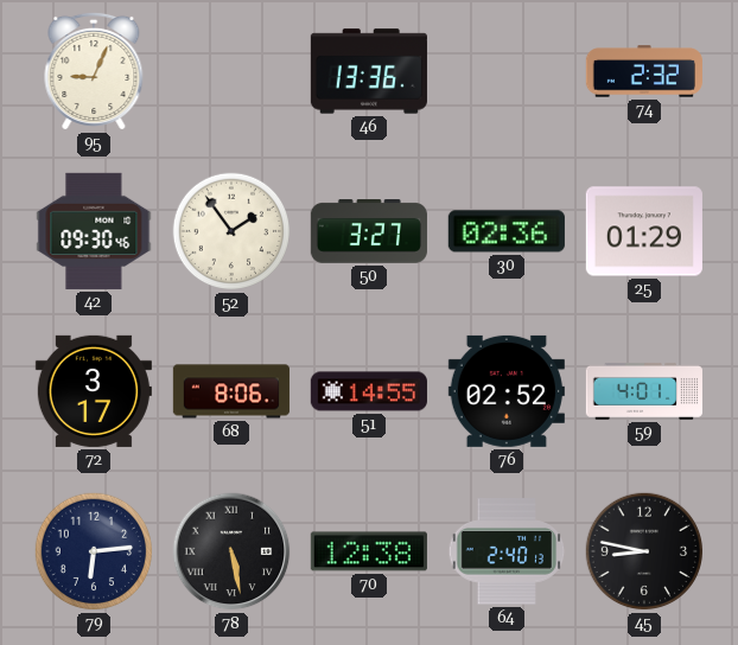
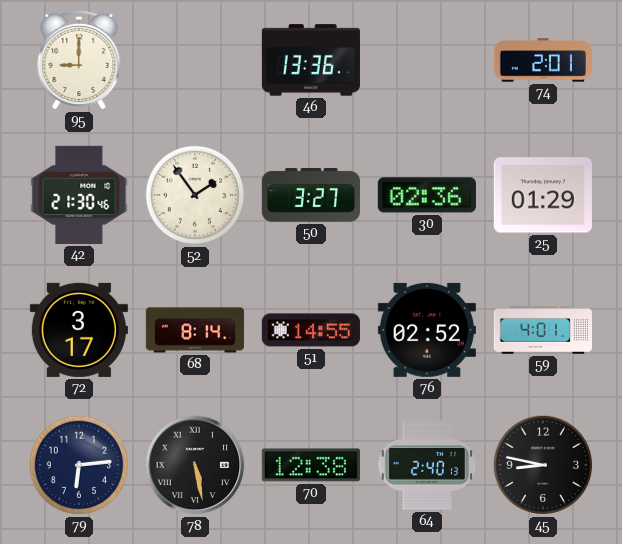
95: 9:04 -> 9:00 (79, 60)
74: 2:32 -> 2:01 (543, 60)
42: 09:30 -> 21:30 (79, 195)
68: 8:06 -> 8:14 (195, 330)
